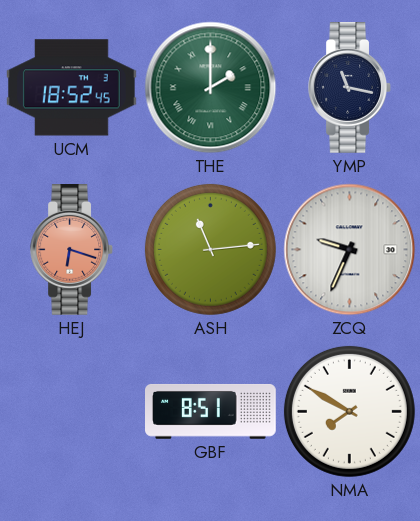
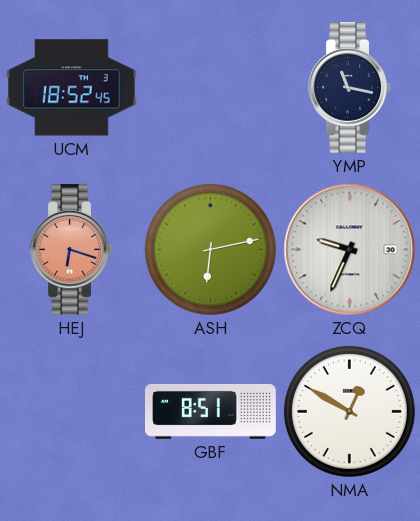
THE: 2:00 -> none (211, 88)
ASH: 11:14 -> 6:13 (210, 249)
NMA: 7:50 -> 12:50 (349, 411)
